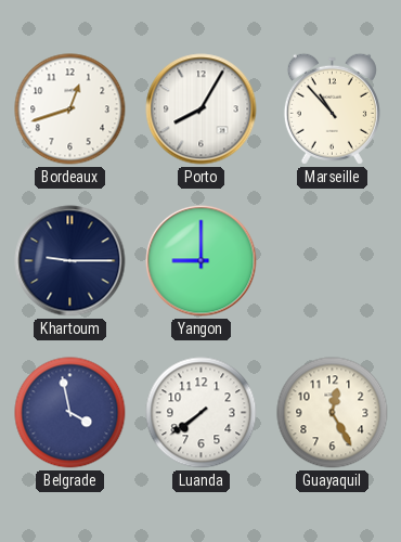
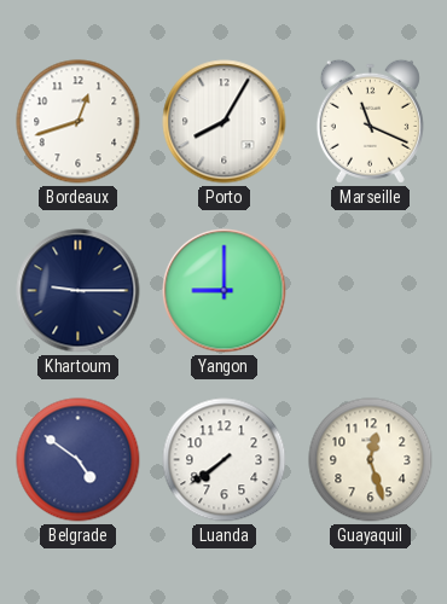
Marseille: 10:53 -> 11:19 (370, 121)
Belgrade: 3:58 -> 4:51 (79, 460)
Guayaquil: 12:25 -> 12:27 (371, 460)
